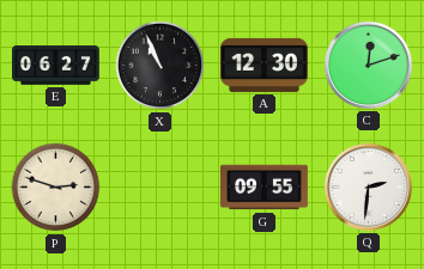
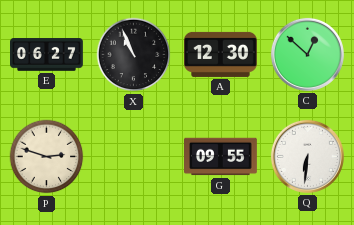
C: 12:12 -> 12:52 (307, 54)
Q: 2:31 -> 6:31 (307, 156)
